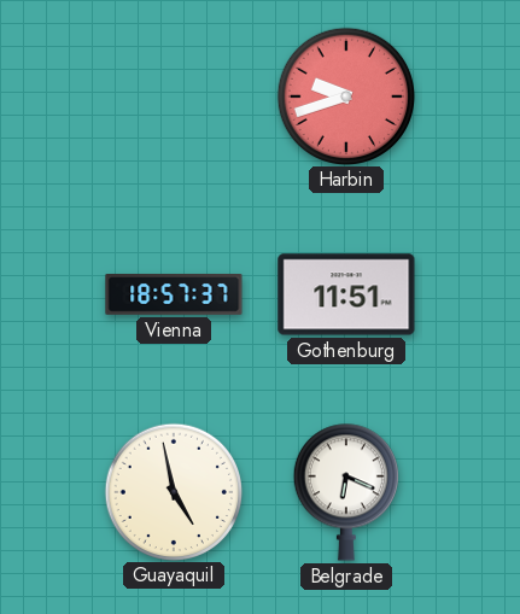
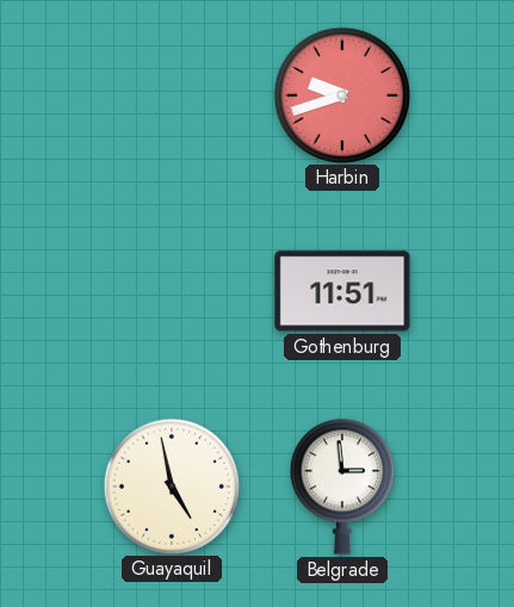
Vienna: 18:57 -> none (174, 296)
Belgrade: 6:19 -> 2:59 (342, 487)
